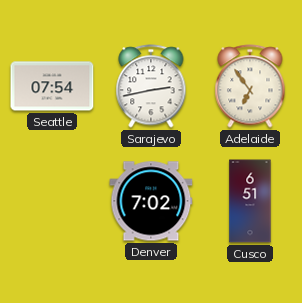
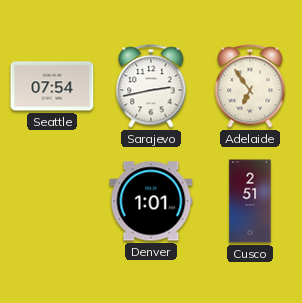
Denver: 7:02 -> 1:01 (151, 201)
Cusco: 6:51 -> 2:51 (250, 201)
